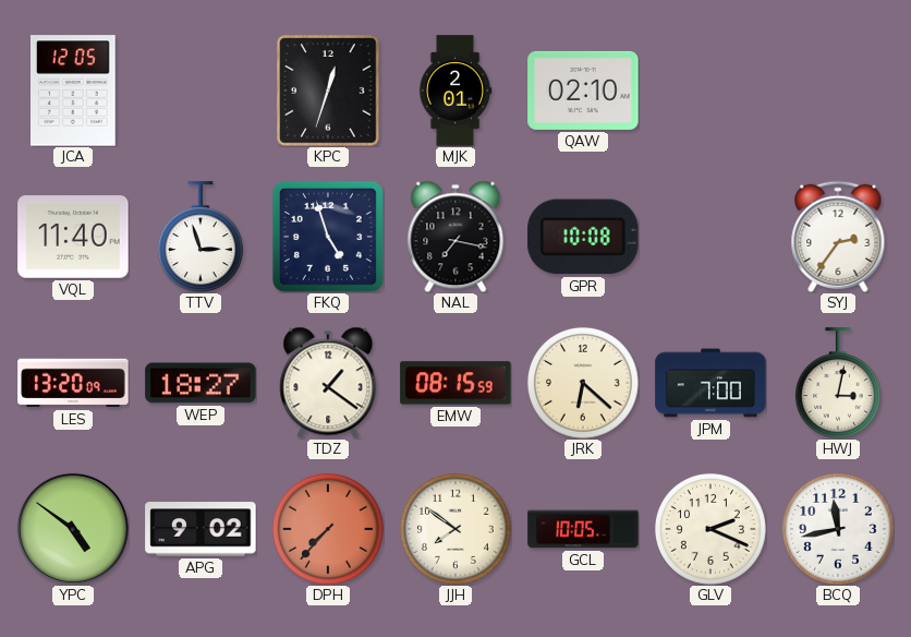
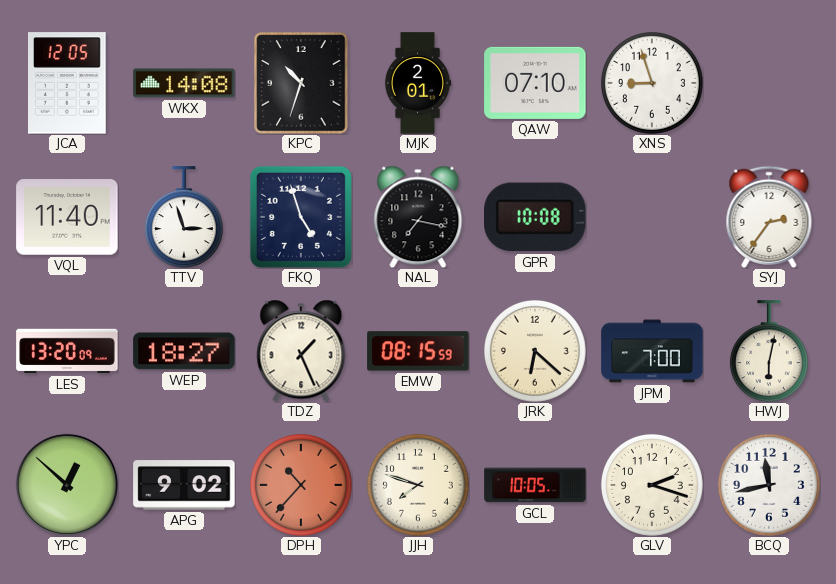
WKX: none -> 14:08 (184, 83)
KPC: 12:33 -> 10:33 (301, 83)
QAW: 02:10 -> 07:10 (535, 83)
XNS: none -> 8:57 (652, 83)
TDZ: 1:21 -> 1:26 (301, 351)
HWJ: 3:02 -> 6:02 (769, 351)
YPC: 4:51 -> 12:52 (67, 485)
DPH: 7:37 -> 10:37 (301, 485)
JJH: 7:51 -> 7:48 (418, 485)
GLV: 2:19 -> 2:18 (652, 485)
